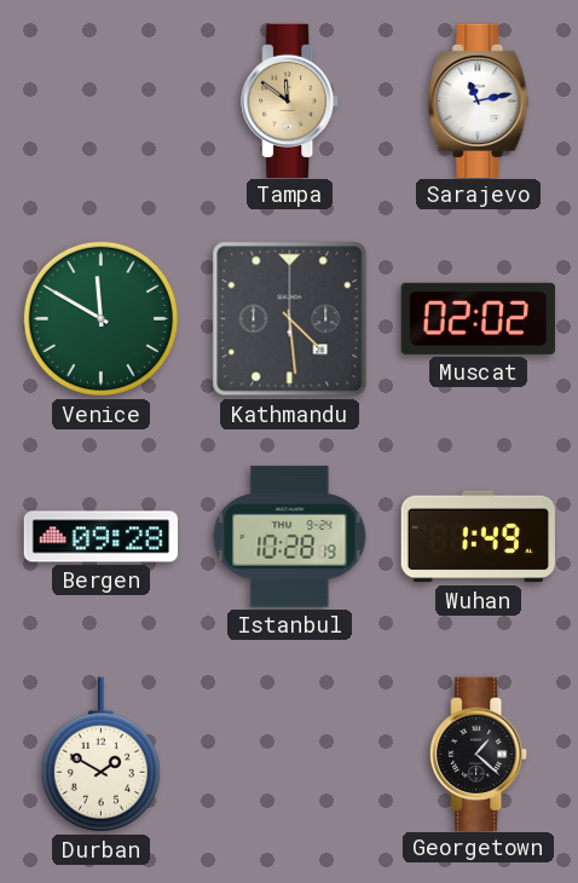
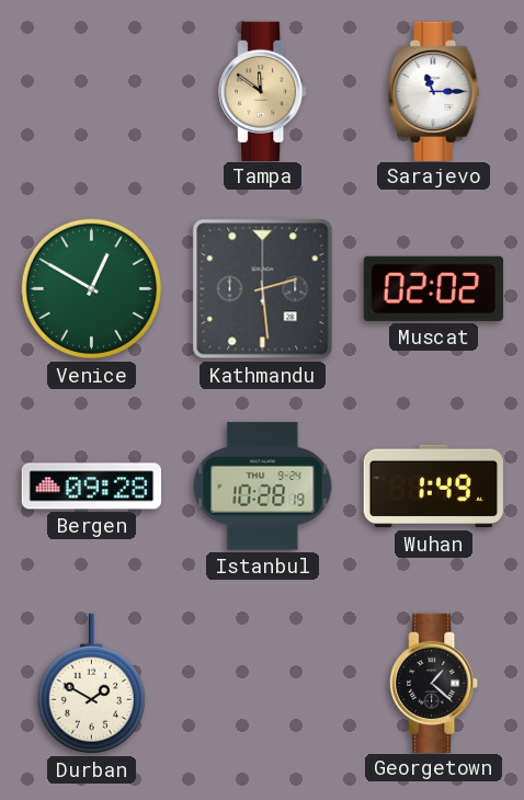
Sarajevo: 11:13 -> 11:15 (434, 91)
Venice: 11:50 -> 12:50 (91, 288)
Kathmandu: 4:29 -> 2:29 (263, 289)
